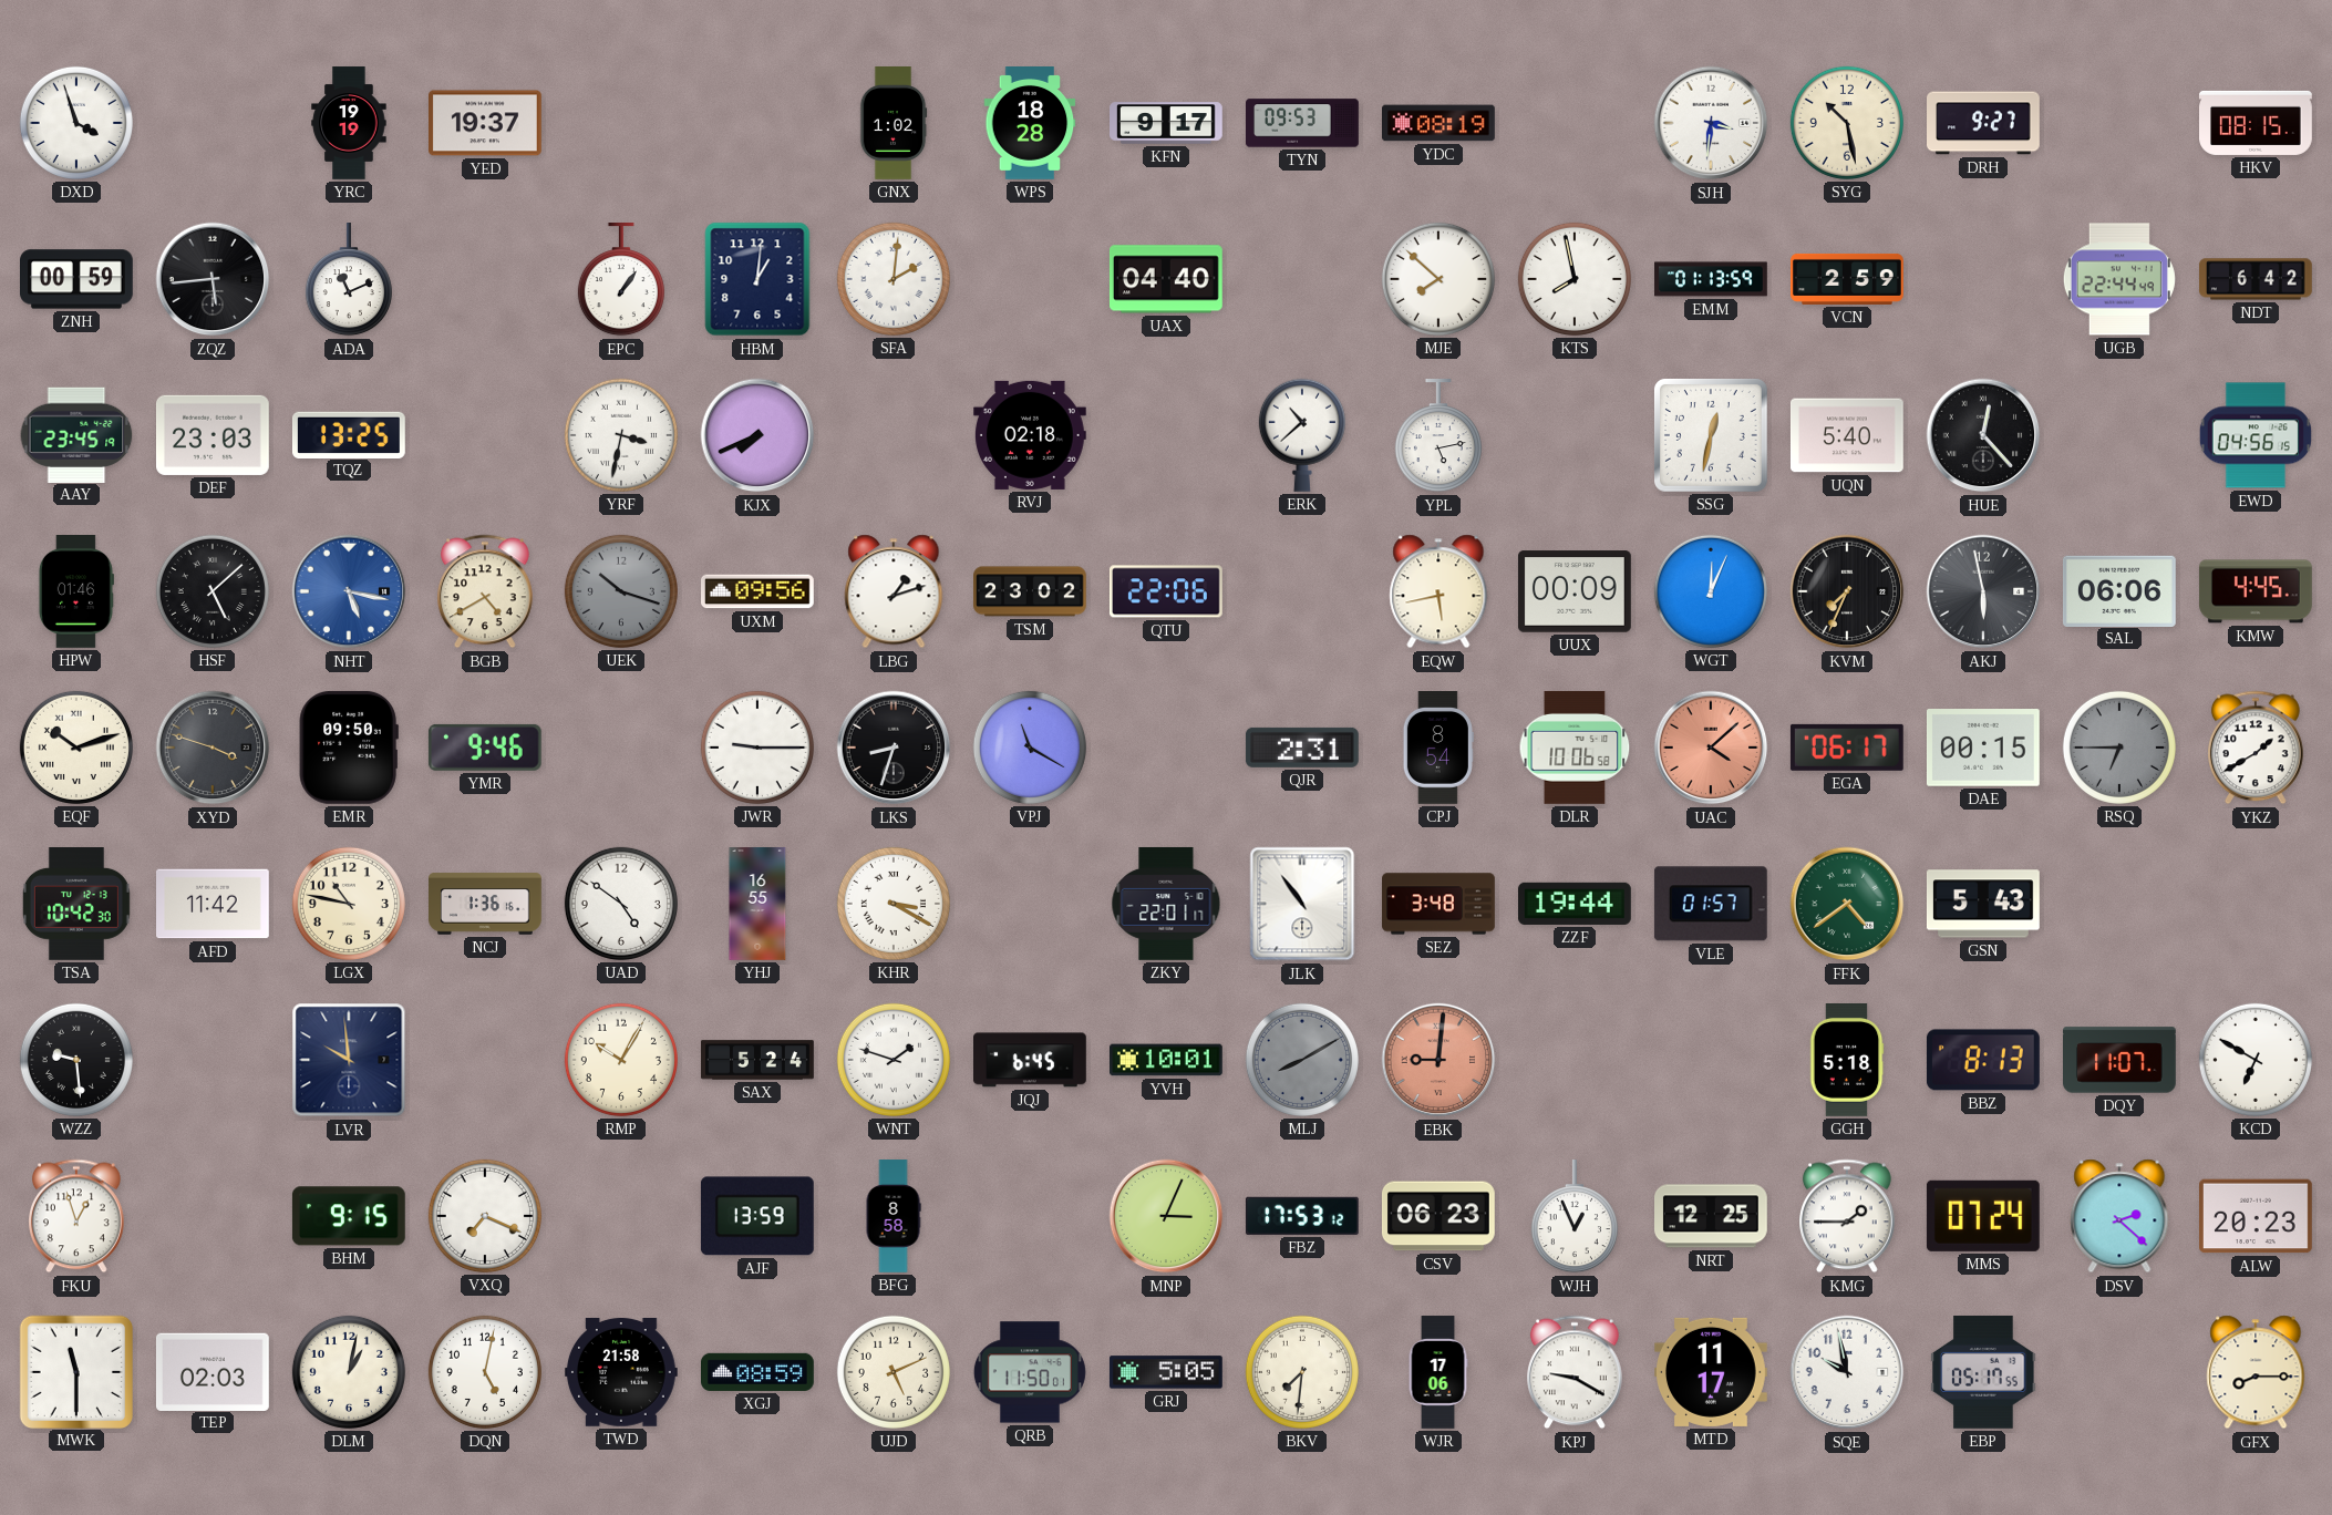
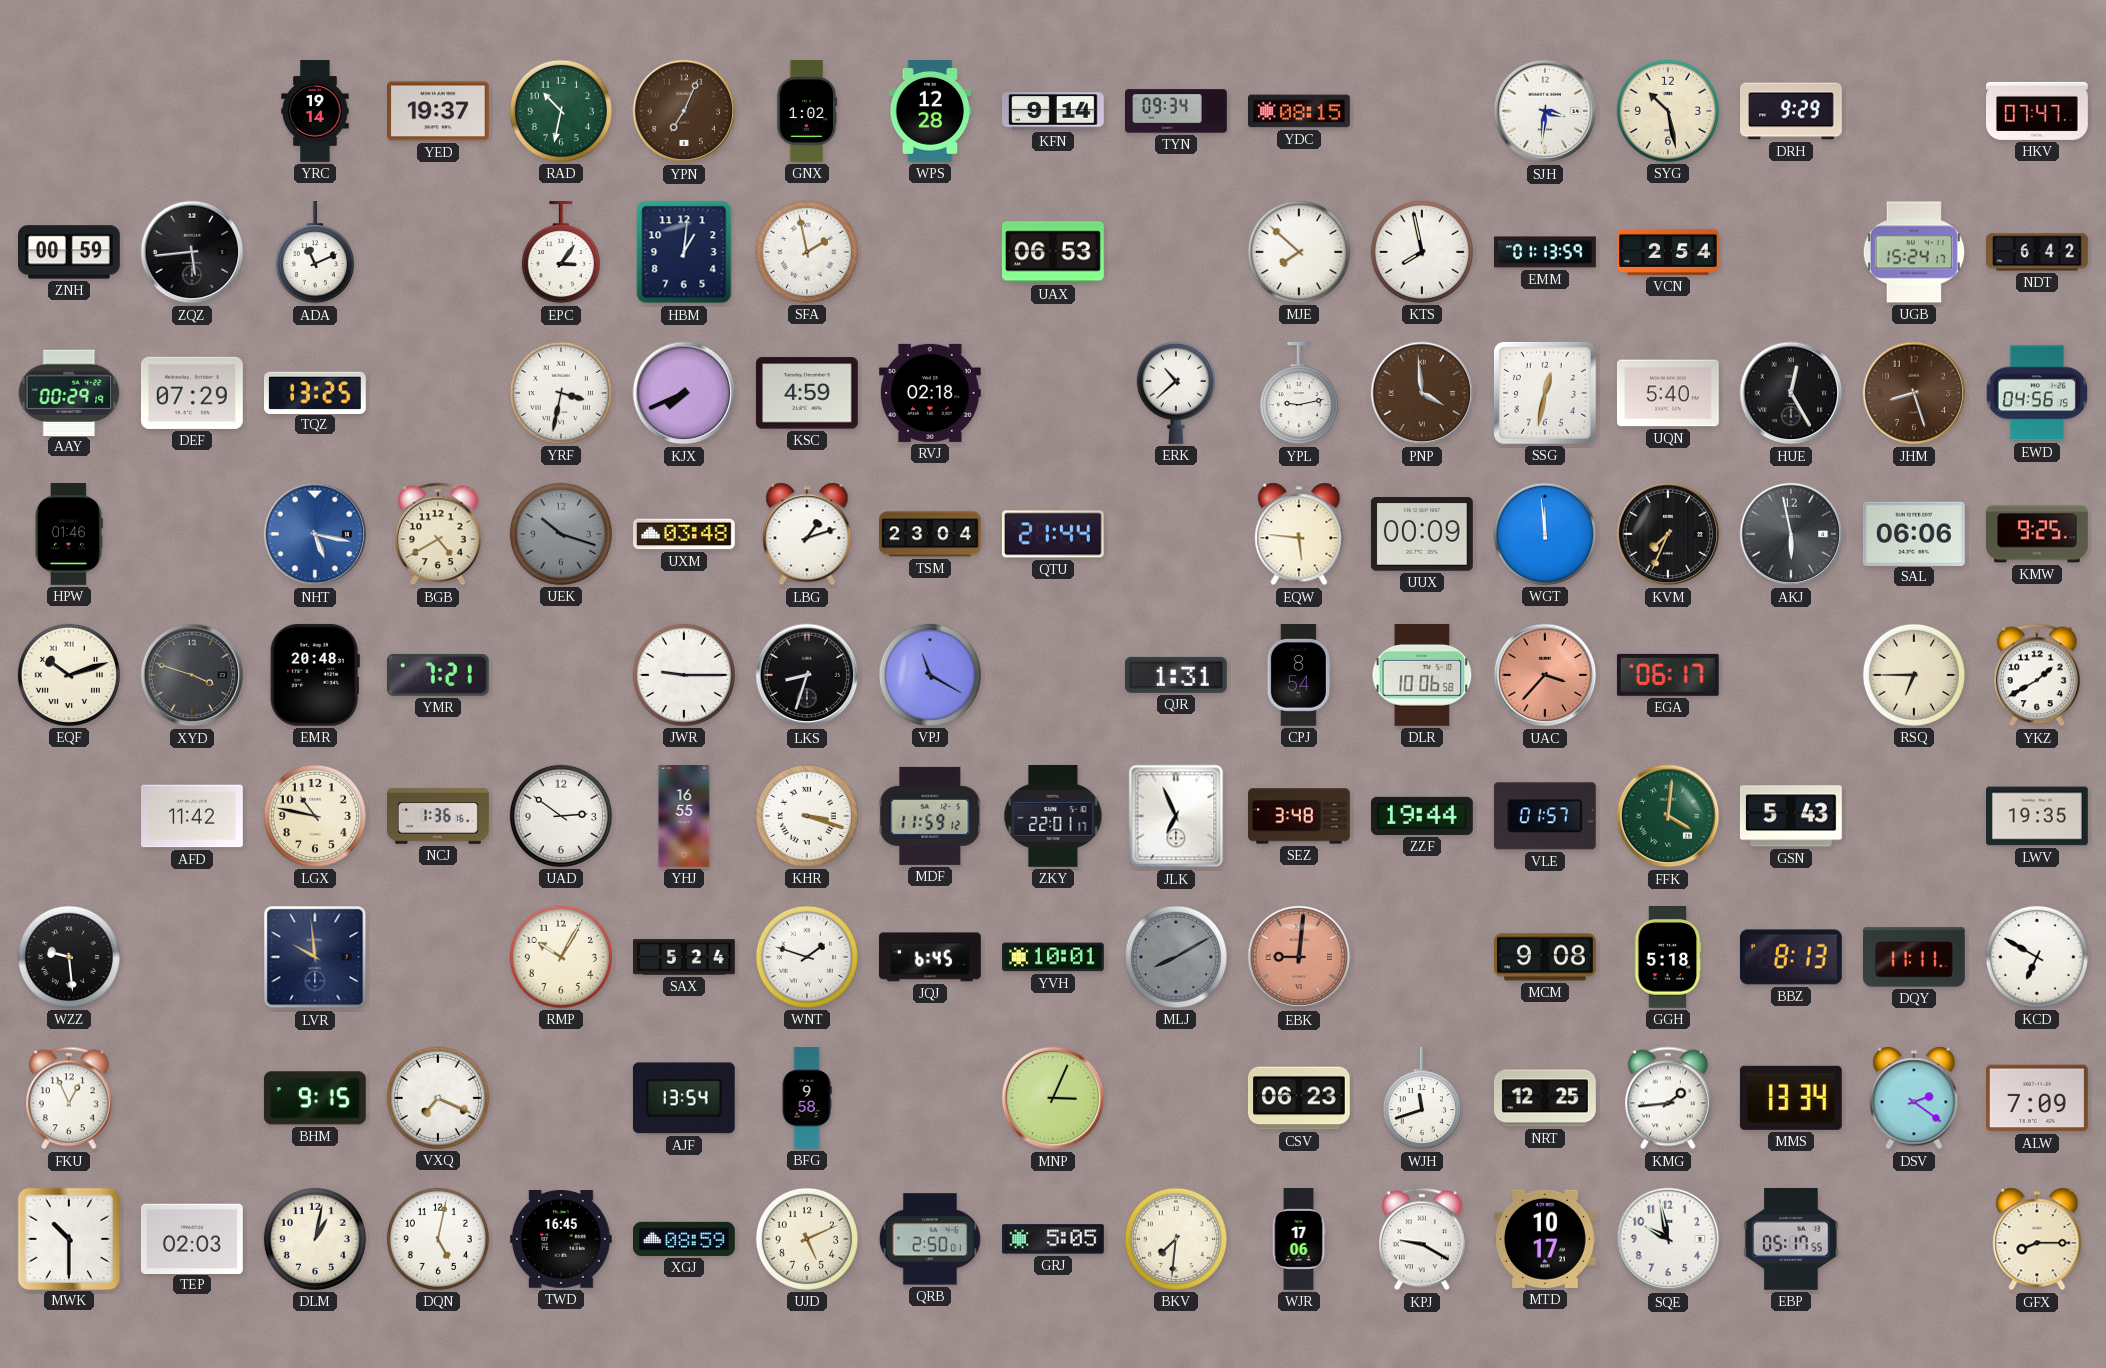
DXD: 3:57 -> none (76, 123)
YRC: 19:19 -> 19:14 (315, 111)
RAD: none -> 10:32 (561, 111)
YPN: none -> 7:04 (684, 111)
WPS: 18:28 -> 12:28 (930, 112)
KFN: 9:17 -> 9:14 (1054, 111)
TYN: 09:53 -> 09:34 (1176, 111)
YDC: 08:19 -> 08:15 (1300, 111)
DRH: 9:27 -> 9:29 (1792, 111)
HKV: 08:15 -> 07:47 (2037, 111)
EPC: 1:06 -> 3:06 (561, 253)
SFA: 2:01 -> 1:58 (807, 252)
UAX: 04:40 -> 06:53 (1053, 252)
VCN: 2:59 -> 2:54 (1668, 252)
UGB: 22:44 -> 15:24 (1914, 252)
AAY: 23:45 -> 00:29 (69, 392)
DEF: 23:03 -> 07:29 (193, 393)
KSC: none -> 4:59 (807, 393)
YPL: 5:13 -> 9:13 (1299, 394)
PNP: none -> 3:59 (1422, 393)
HUE: 12:23 -> 12:25 (1791, 393)
JHM: none -> 8:27 (1914, 393)
HSF: 5:08 -> none (213, 591)
UXM: 09:56 -> 03:48 (685, 534)
TSM: 23:02 -> 23:04 (931, 534)
QTU: 22:06 -> 21:44 (1053, 534)
EQW: 5:43 -> 5:46 (1299, 534)
WGT: 12:04 -> 11:59 (1545, 534)
KMW: 4:45 -> 9:25 (2038, 534)
EMR: 09:50 -> 20:48 (315, 675)
YMR: 9:46 -> 7:21 (438, 675)
QJR: 2:31 -> 1:31 (1176, 675)
UAC: 4:08 -> 3:37 (1545, 675)
DAE: 00:15 -> none (1983, 749)
RSQ dial: grey -> cream (1914, 675)
TSA: 10:42 -> none (76, 905)
UAD: 4:51 -> 2:51 (561, 816)
KHR: 3:20 -> 3:18 (807, 816)
MDF: none -> 11:59 (930, 816)
JLK: 10:54 -> 6:56 (1176, 816)
FFK: 4:39 -> 4:01 (1668, 816)
LWV: none -> 19:35 (2038, 816)
MCM: none -> 9:08 (1546, 957)
DQY: 11:07 -> 11:11 (1915, 957)
FKU: 12:57 -> 12:56 (70, 1098)
AJF: 13:59 -> 13:54 (684, 1098)
BFG: 8:58 -> 9:58 (807, 1098)
FBZ: 17:53 -> none (1302, 1216)
WJH: 12:56 -> 11:42 (1422, 1099)
KMG: 1:45 -> 1:44 (1669, 1098)
MMS: 07:24 -> 13:34 (1791, 1098)
DSV: 2:22 -> 2:21 (1914, 1098)
ALW: 20:23 -> 7:09 (2038, 1098)
MWK: 11:30 -> 10:30 (68, 1238)
TWD: 21:58 -> 16:45 (561, 1240)
QRB: 11:50 -> 2:50 (930, 1239)
MTD: 11:17 -> 10:17 (1546, 1239)
